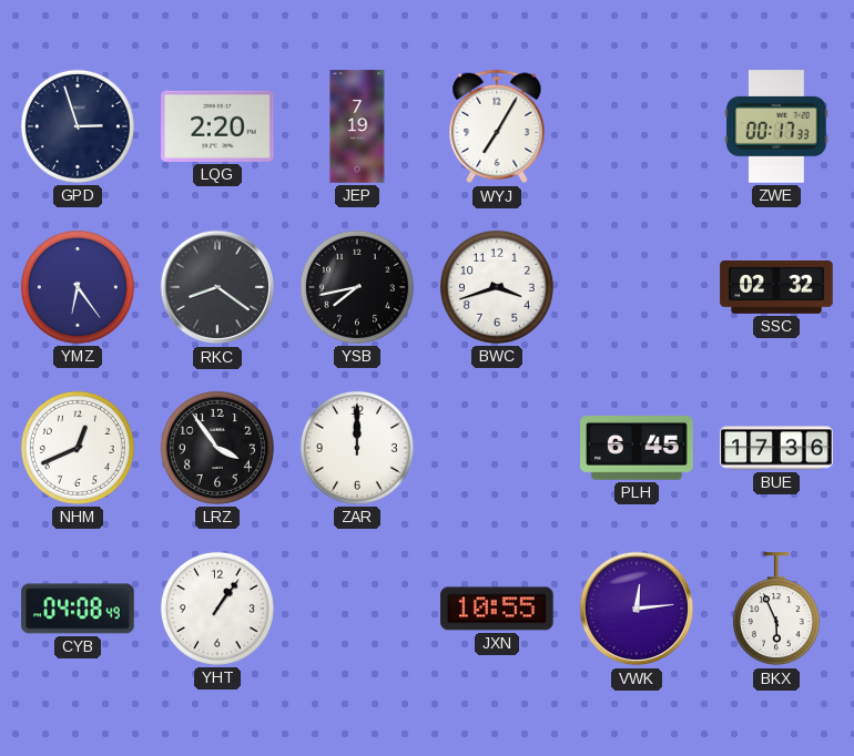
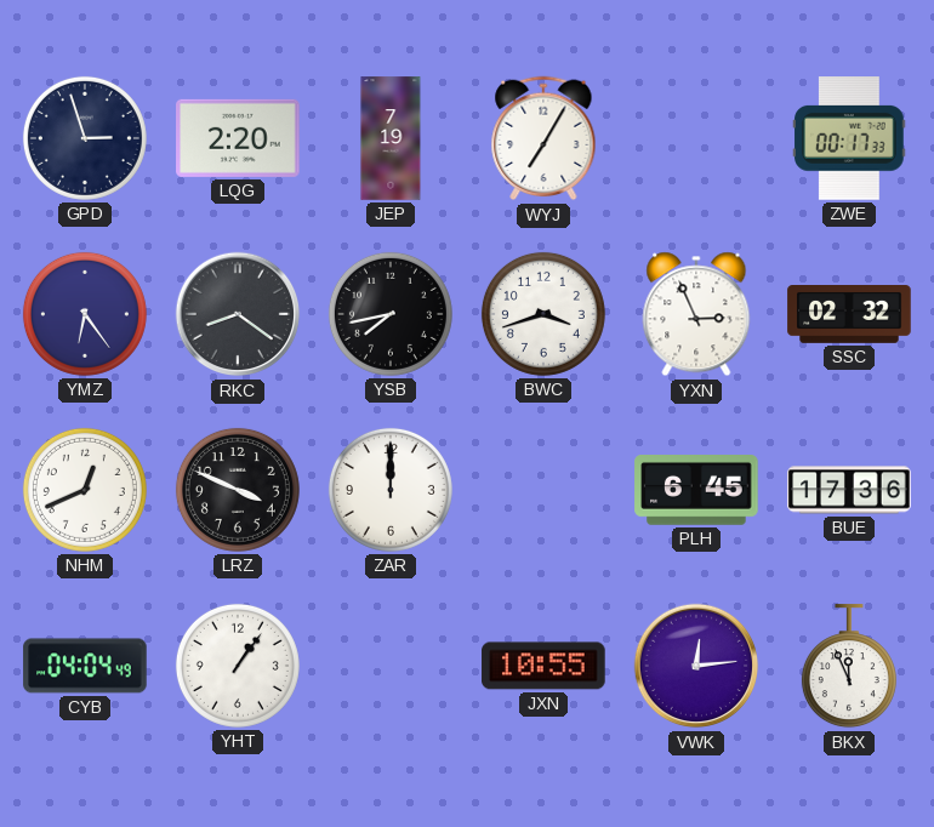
YXN: none -> 2:56 (696, 314)
LRZ: 3:54 -> 3:49 (238, 490)
CYB: 04:08 -> 04:04 (85, 666)
BKX: 5:56 -> 11:56 (849, 667)
